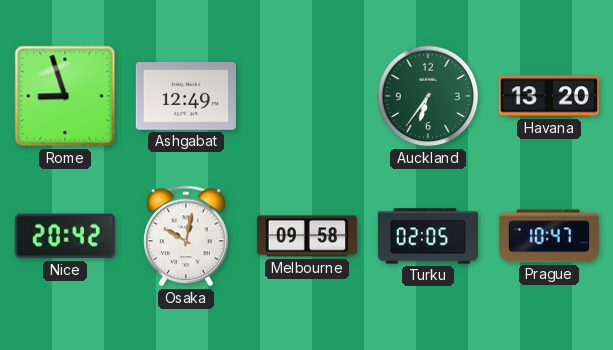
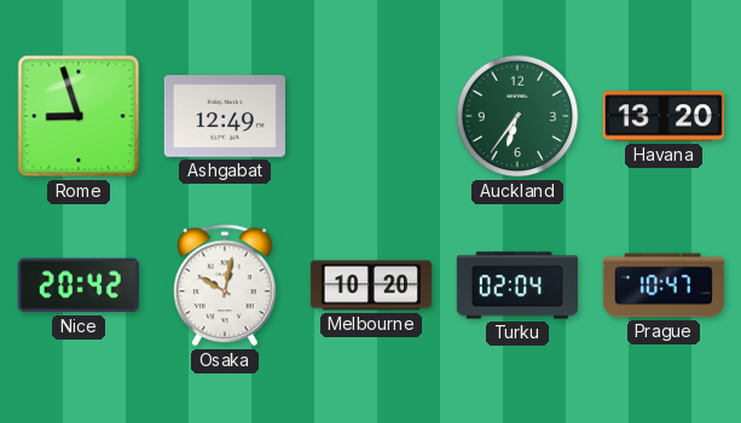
Melbourne: 09:58 -> 10:20 (371, 285)
Turku: 02:05 -> 02:04 (517, 285)
